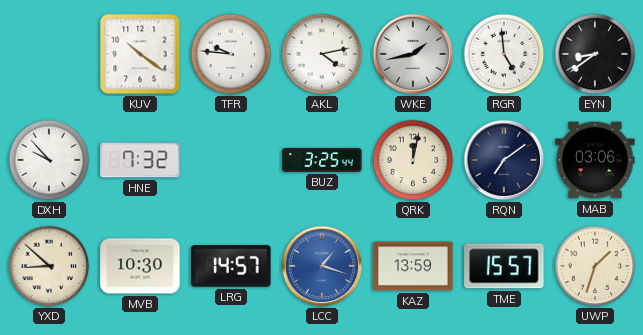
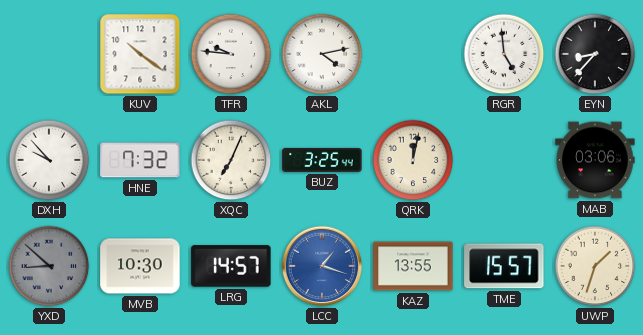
WKE: 1:43 -> none (413, 54)
EYN: 8:39 -> 8:37 (595, 54)
XQC: none -> 7:04 (231, 160)
RQN: 7:09 -> none (504, 160)
YXD dial: cream -> grey (49, 266)
KAZ: 13:59 -> 13:55 (413, 266)
